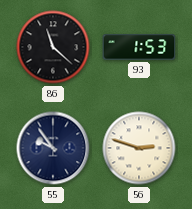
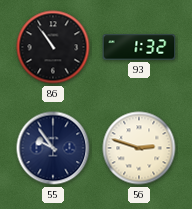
86: 11:22 -> 10:54 (53, 47)
93: 1:53 -> 1:32 (139, 47)
